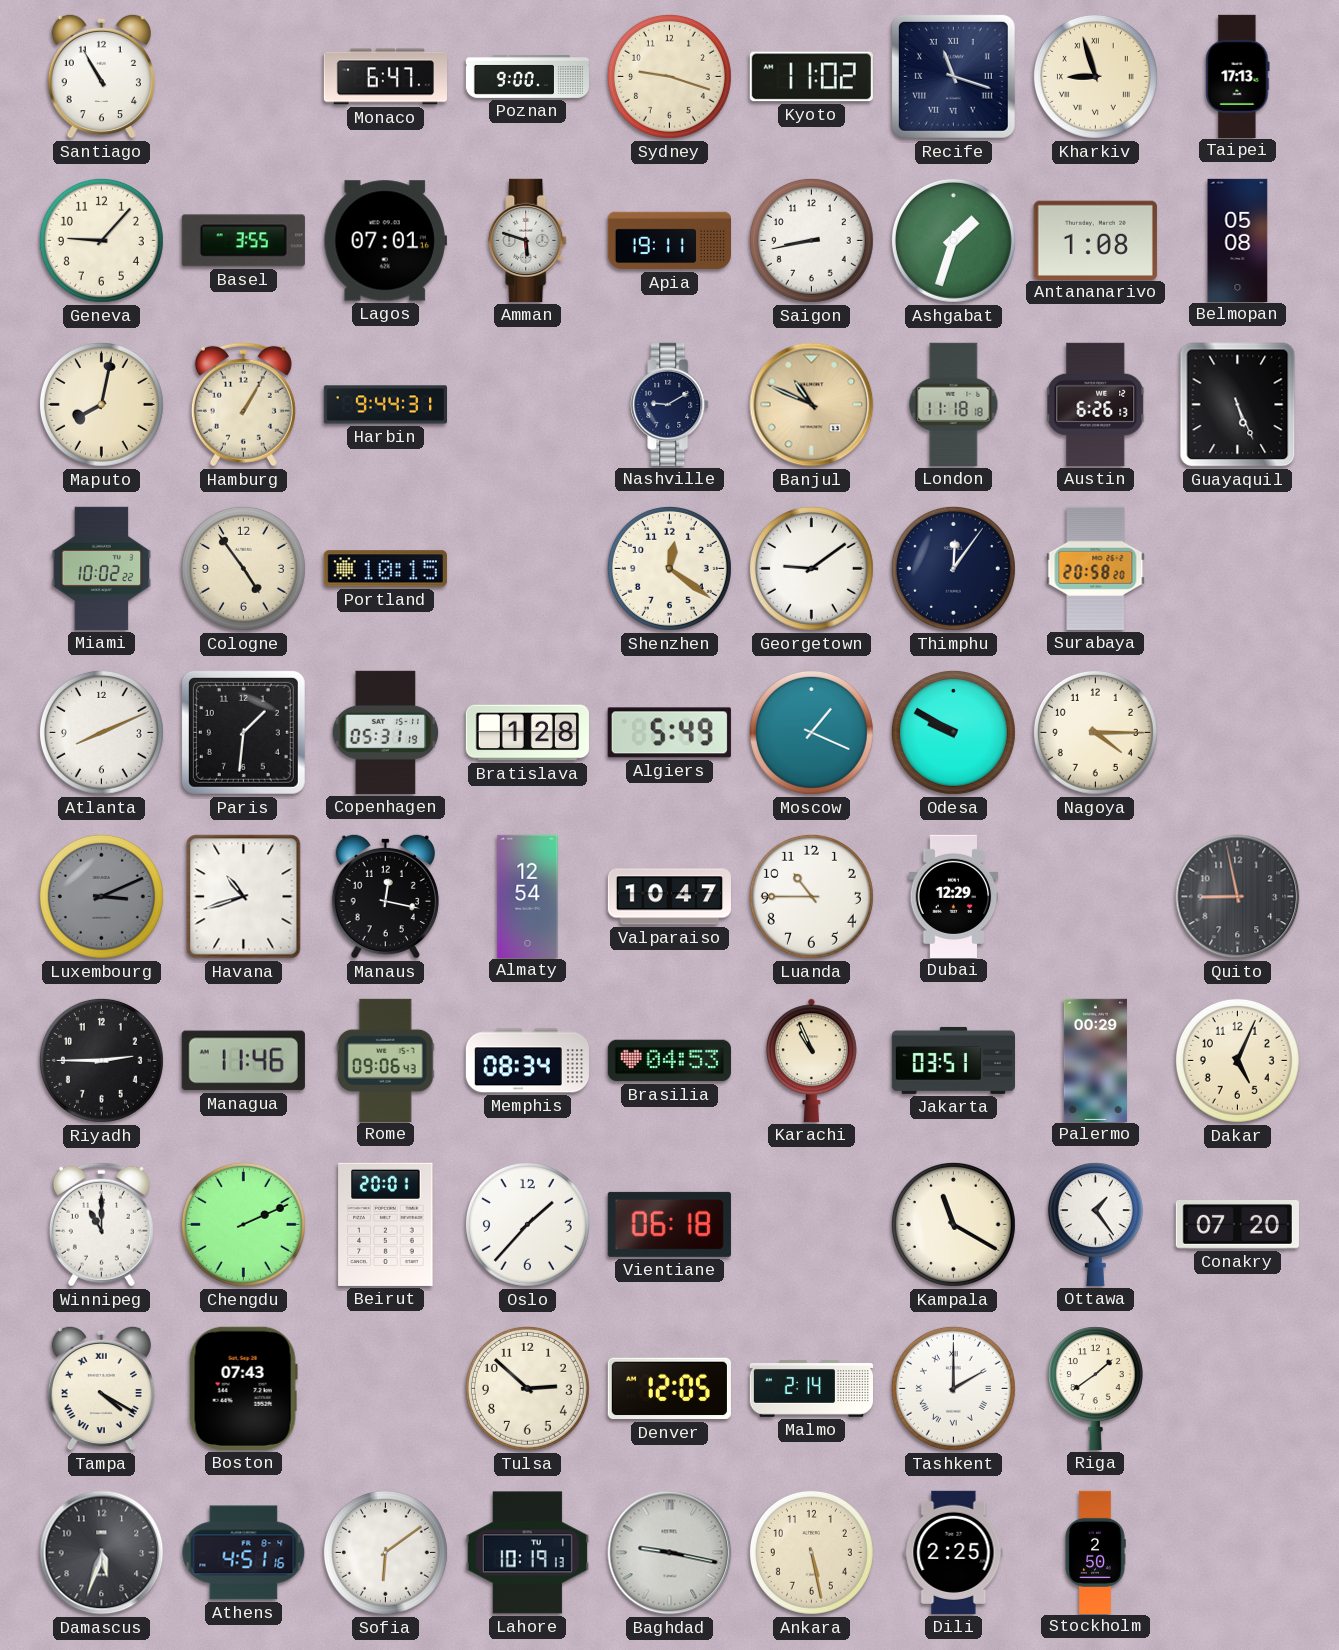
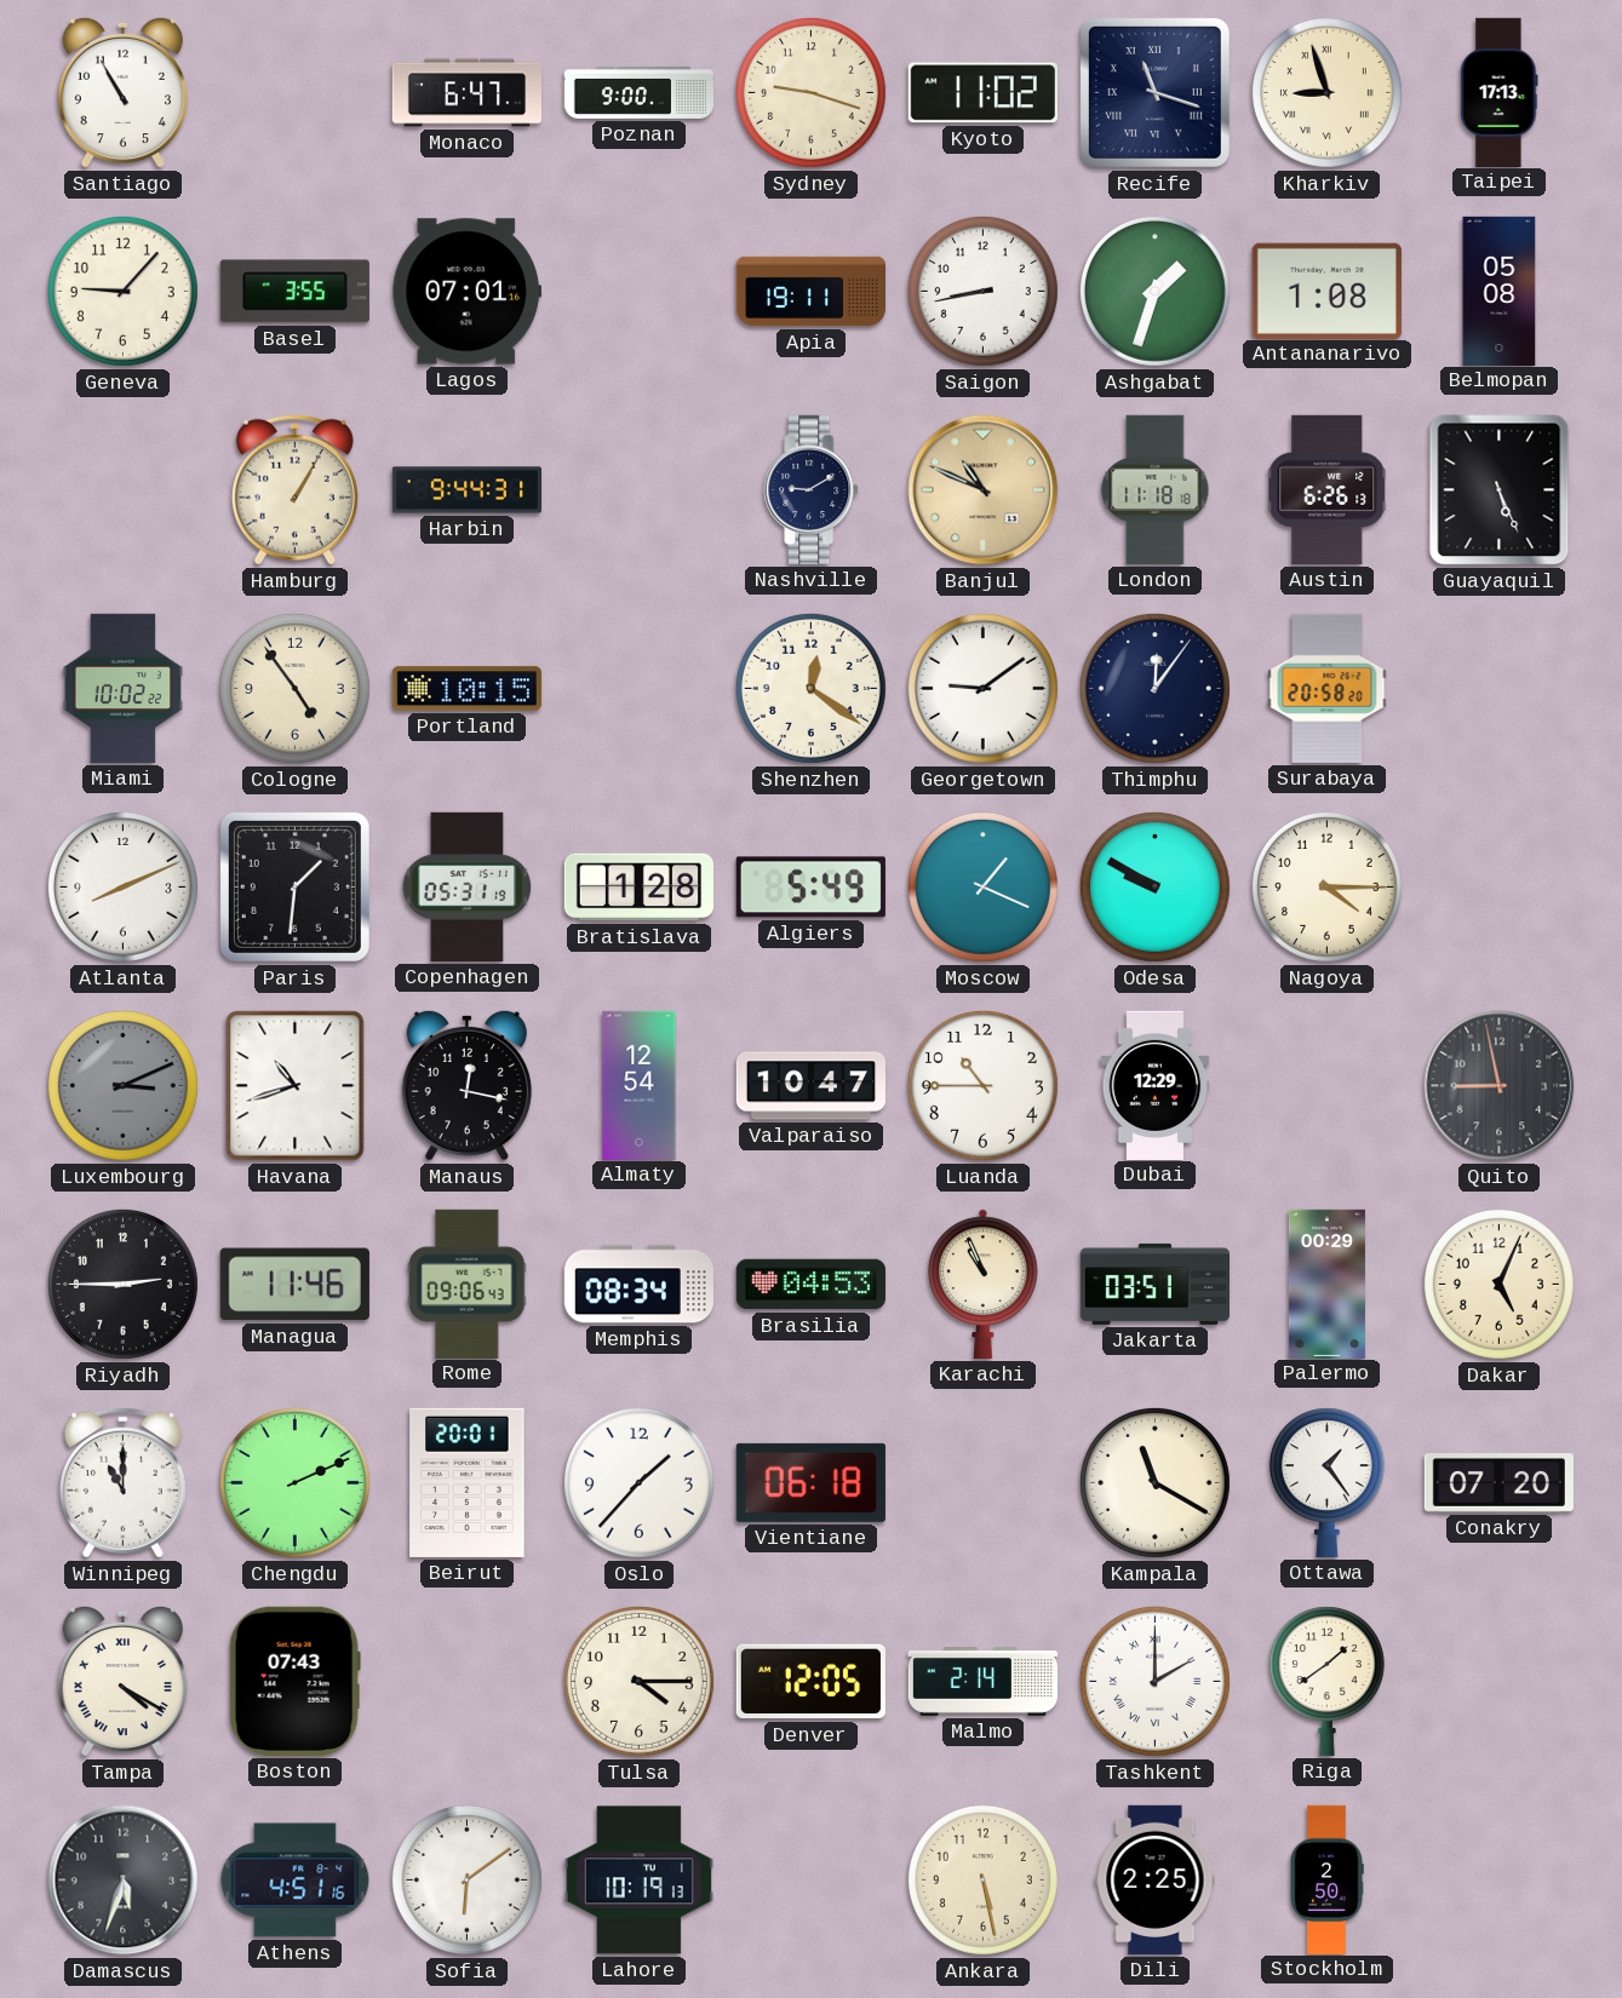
Amman: 5:48 -> none (528, 240)
Maputo: 8:02 -> none (101, 404)
Tulsa: 2:52 -> 4:15 (638, 1681)
Baghdad: 9:17 -> none (670, 1553)
